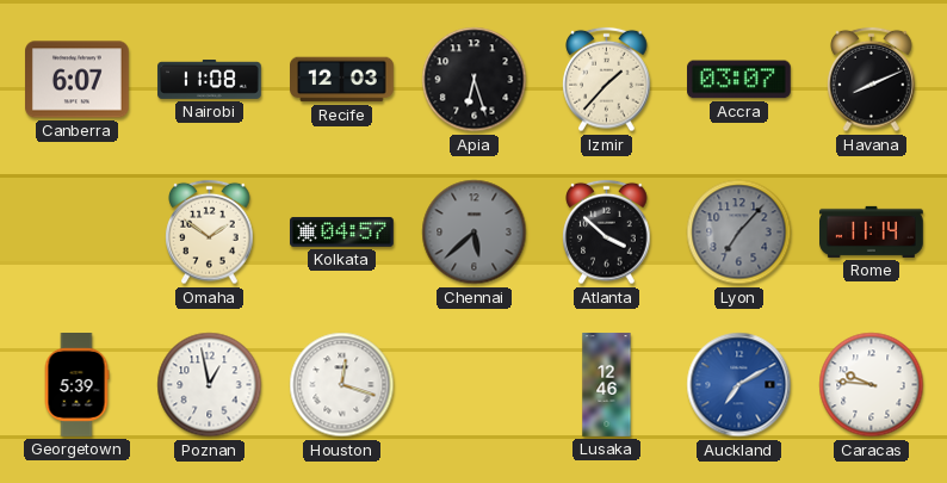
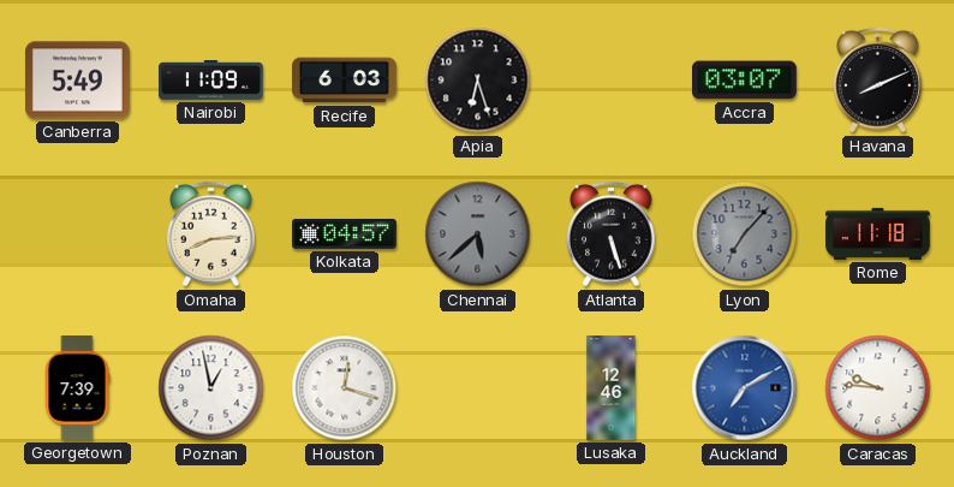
Canberra: 6:07 -> 5:49 (78, 81)
Nairobi: 11:08 -> 11:09 (211, 81)
Recife: 12:03 -> 6:03 (345, 81)
Izmir: 1:37 -> none (607, 80)
Omaha: 1:51 -> 8:14 (211, 234)
Atlanta: 3:52 -> 5:27 (612, 234)
Rome: 11:14 -> 11:18 (878, 233)
Georgetown: 5:39 -> 7:39 (77, 388)
